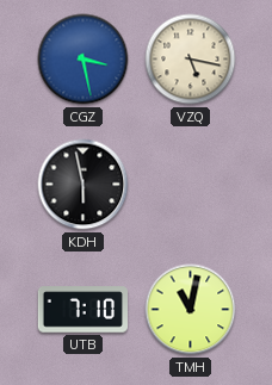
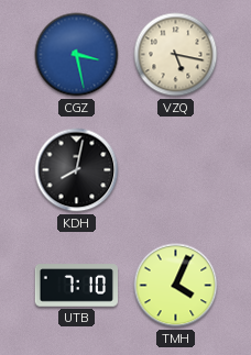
KDH: 5:58 -> 8:02 (77, 170)
TMH: 11:02 -> 4:04 (176, 286)
